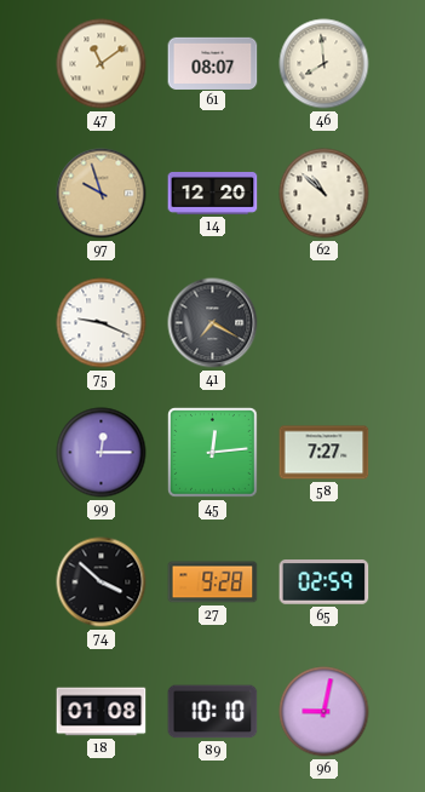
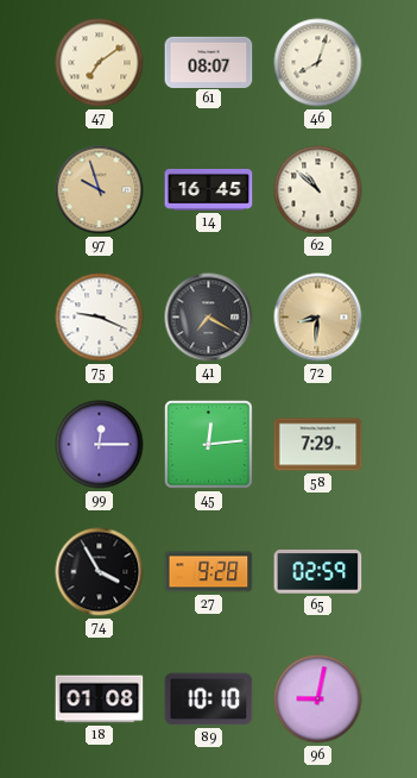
47: 11:09 -> 7:09 (100, 63)
46: 7:59 -> 8:03 (318, 63)
14: 12:20 -> 16:45 (209, 189)
72: none -> 8:31 (318, 318)
58: 7:27 -> 7:29 (318, 445)
74: 3:52 -> 3:55 (100, 572)
